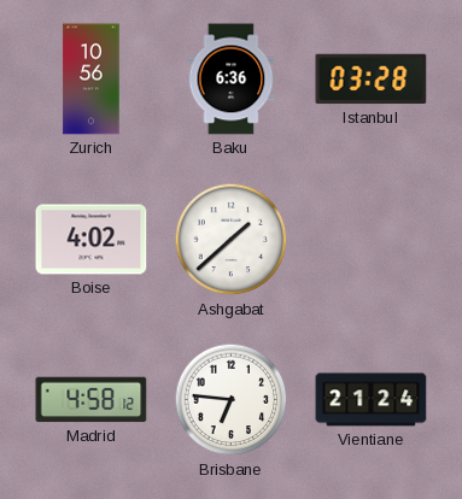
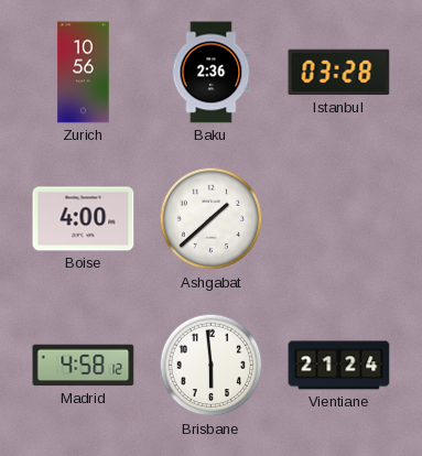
Baku: 6:36 -> 2:36 (212, 73)
Boise: 4:02 -> 4:00 (84, 219)
Brisbane: 6:46 -> 5:59 (212, 366)
